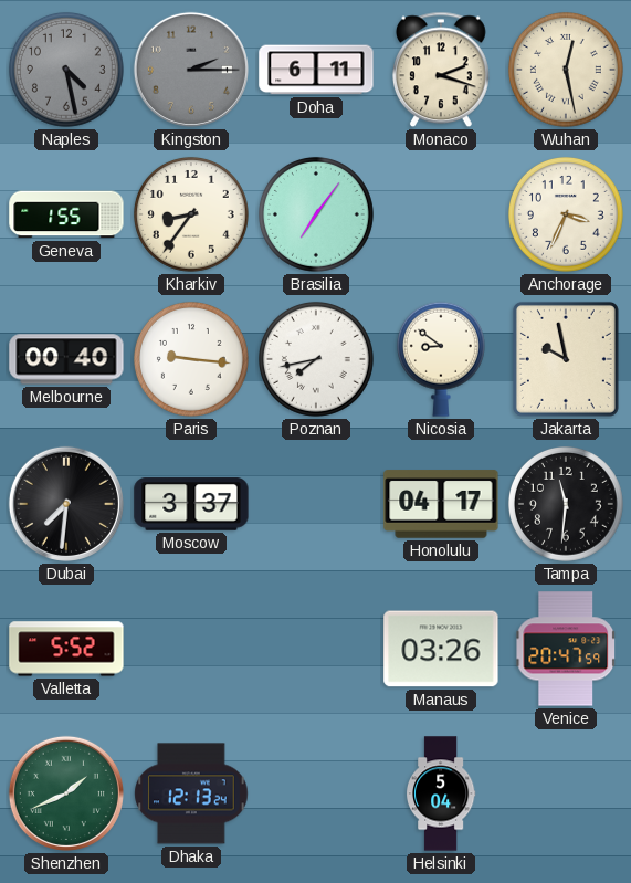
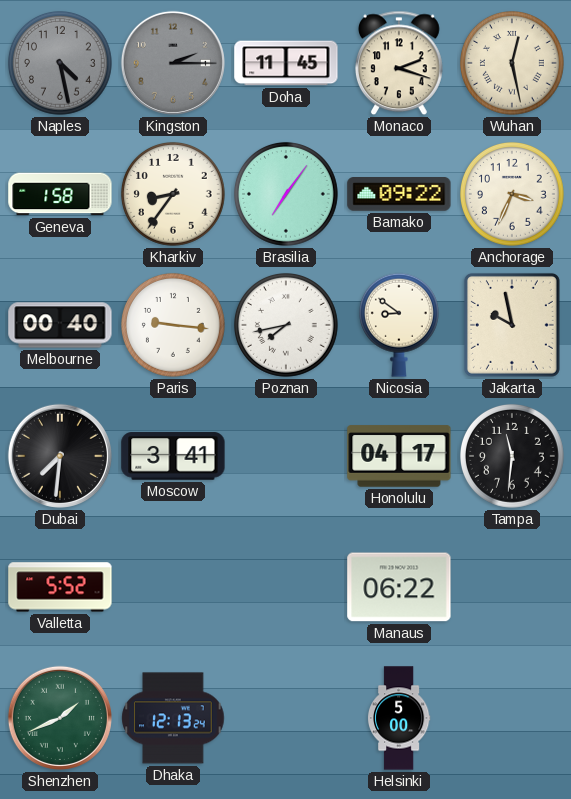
Doha: 6:11 -> 11:45 (286, 63)
Geneva: 1:55 -> 1:58 (60, 194)
Bamako: none -> 09:22 (399, 195)
Moscow: 3:37 -> 3:41 (173, 456)
Manaus: 03:26 -> 06:22 (399, 587)
Venice: 20:47 -> none (566, 649)
Helsinki: 5:04 -> 5:00 (399, 718)
